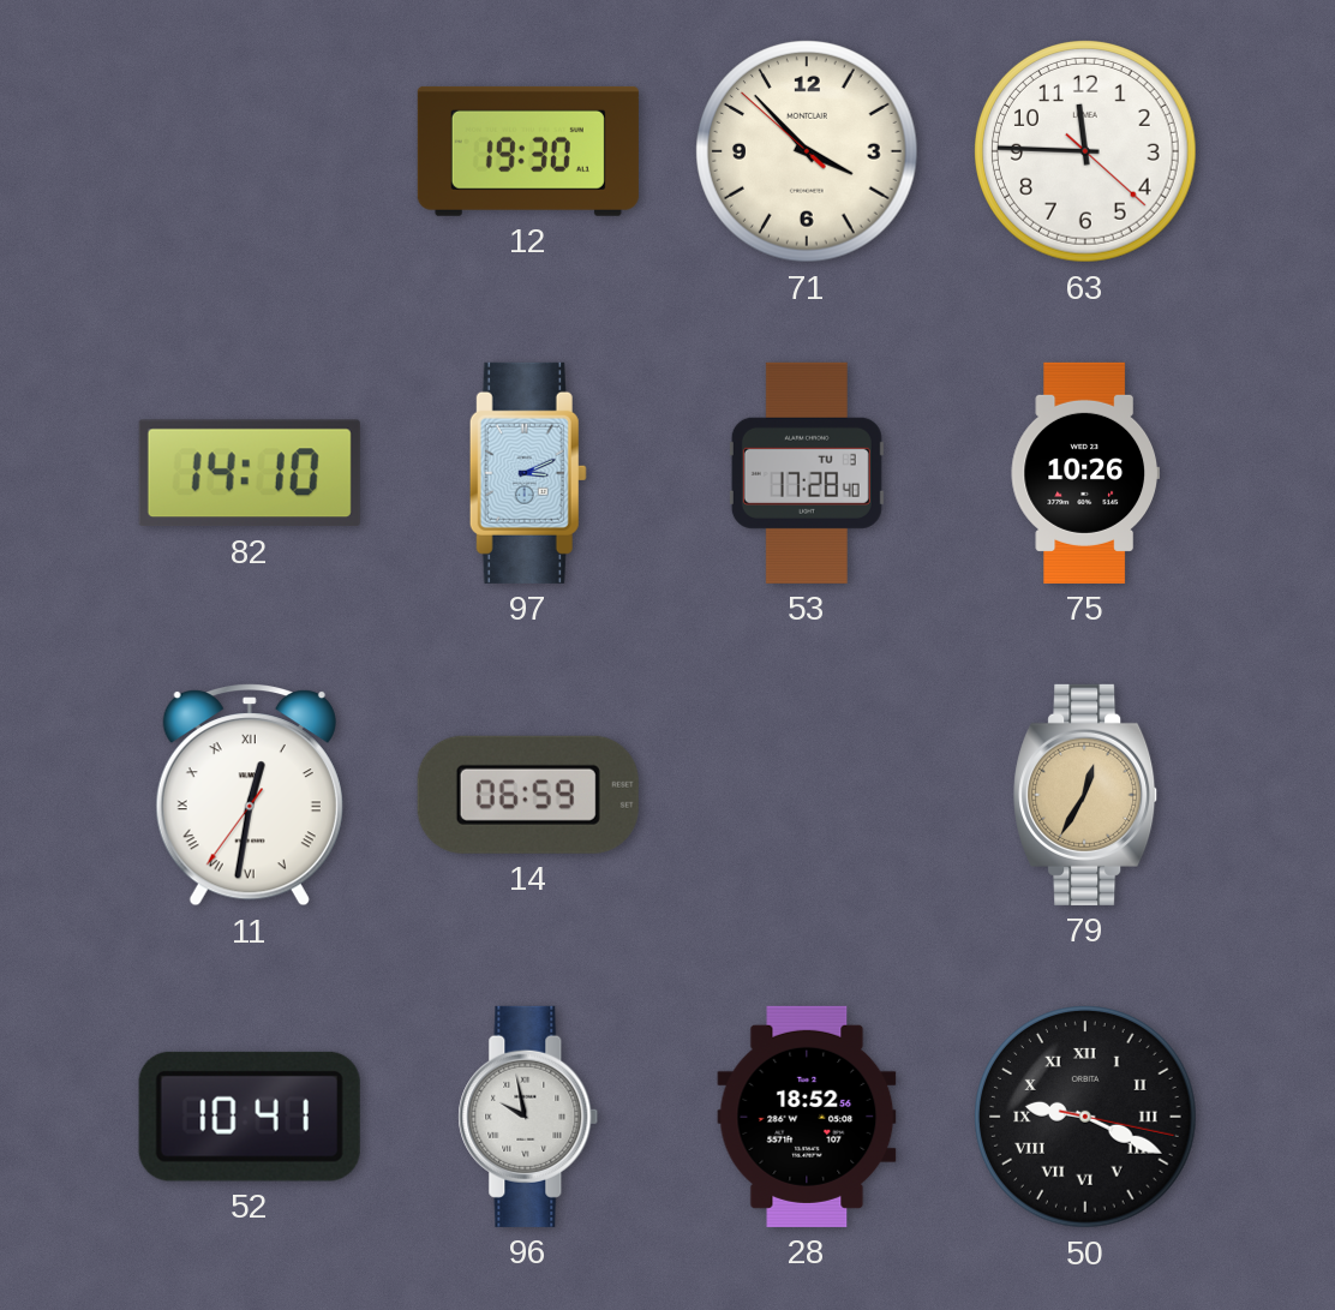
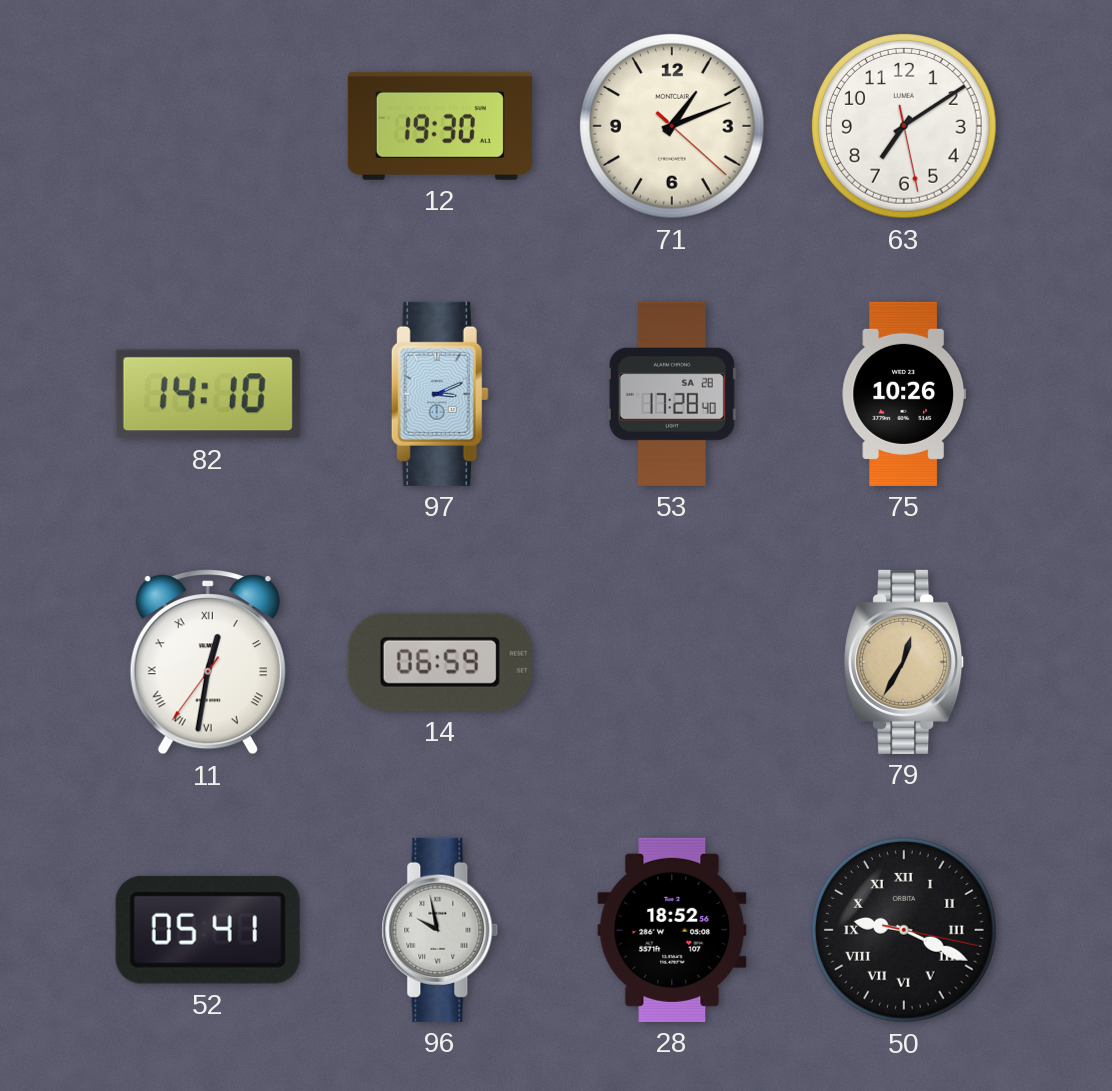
71: 3:52 -> 1:11 (672, 126)
63: 11:45 -> 7:09 (904, 126)
53 date: TU 3 -> SA 28 (672, 394)
52: 10:41 -> 05:41 (208, 930)
